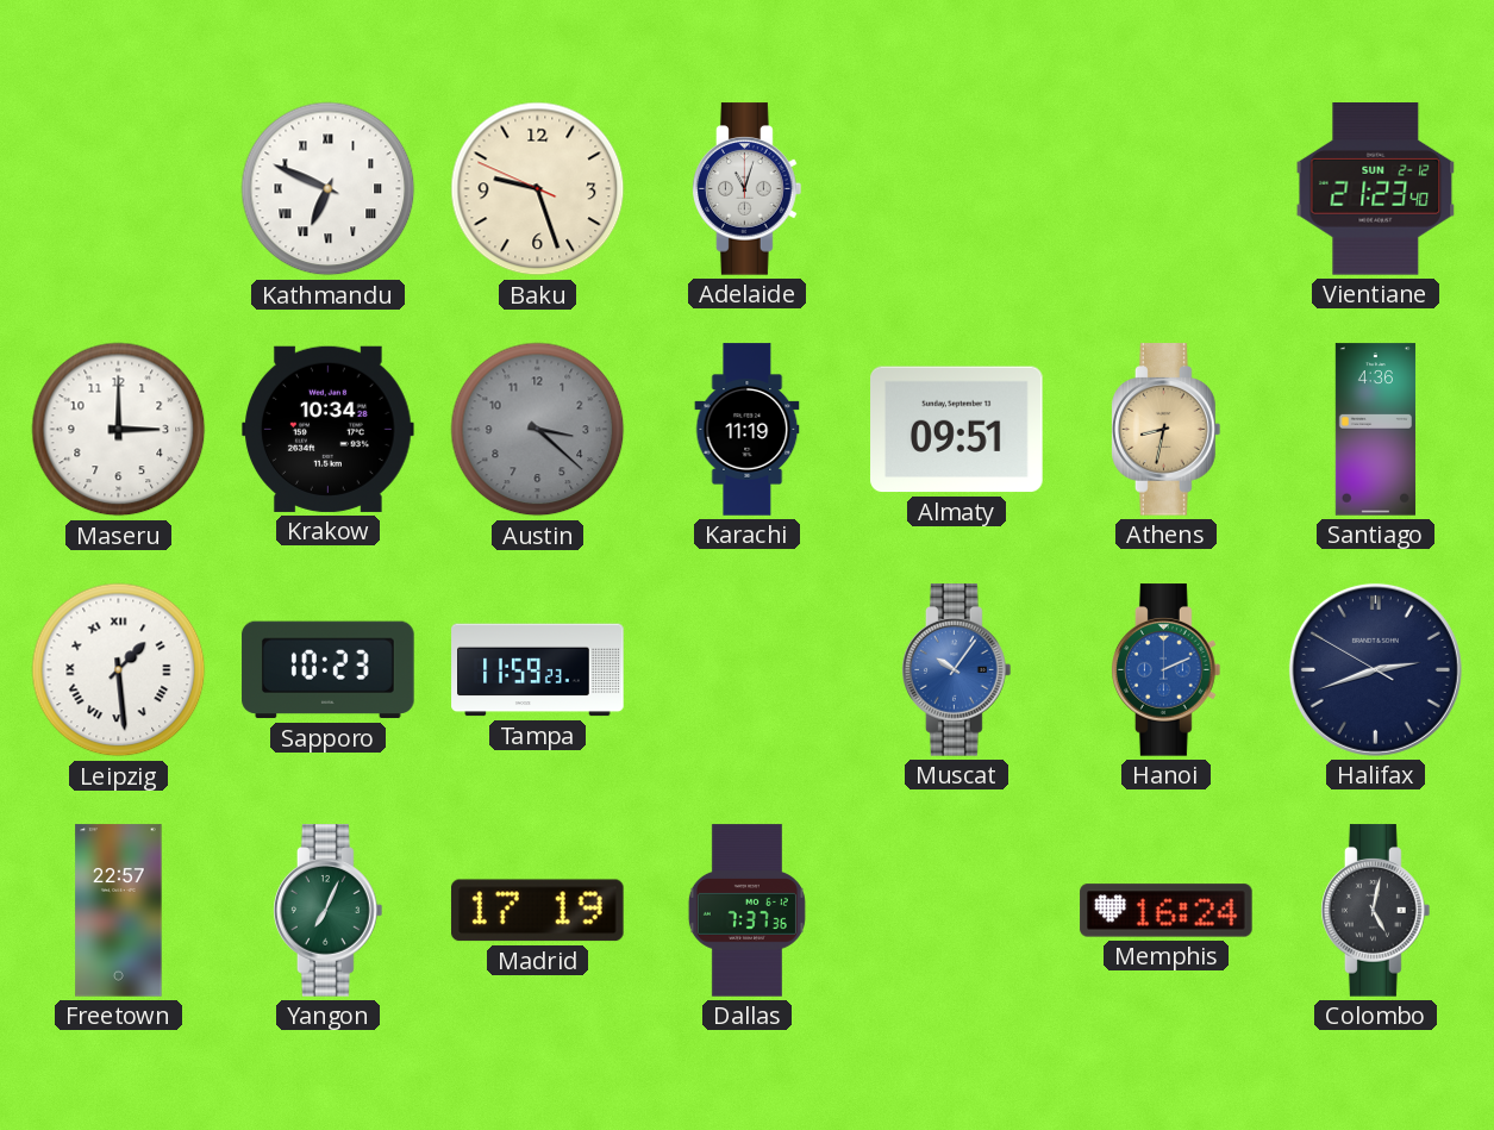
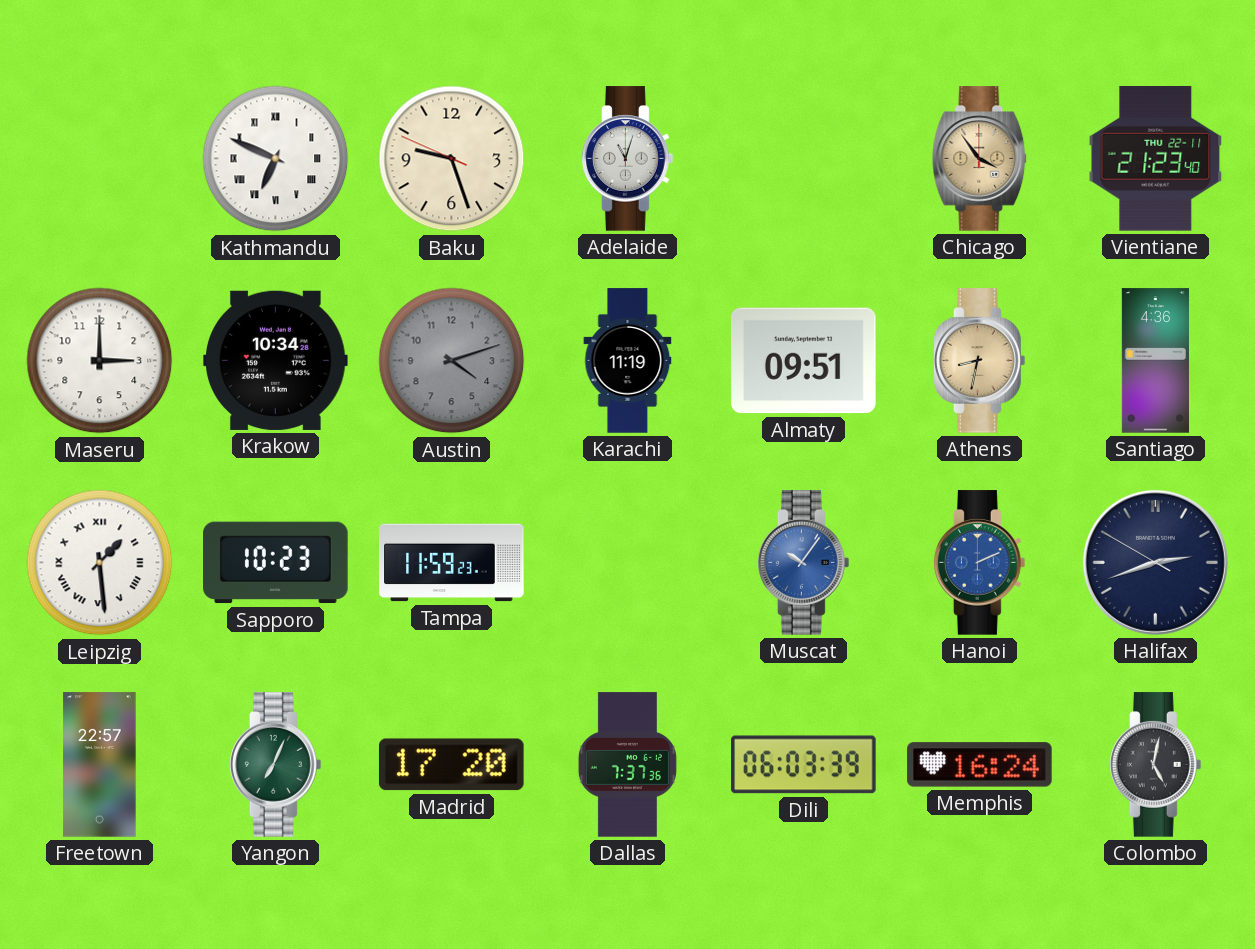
Chicago: none -> 3:54 (980, 159)
Vientiane date: SUN 2-12 -> THU 22-11 (1156, 159)
Austin: 3:22 -> 4:12 (452, 361)
Madrid: 17:19 -> 17:20 (451, 765)
Dili: none -> 06:03 (804, 765)
